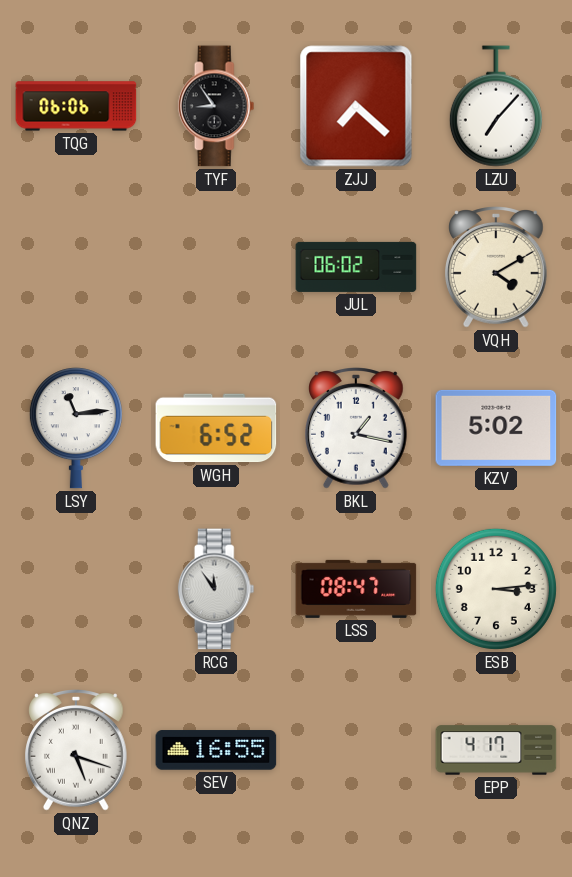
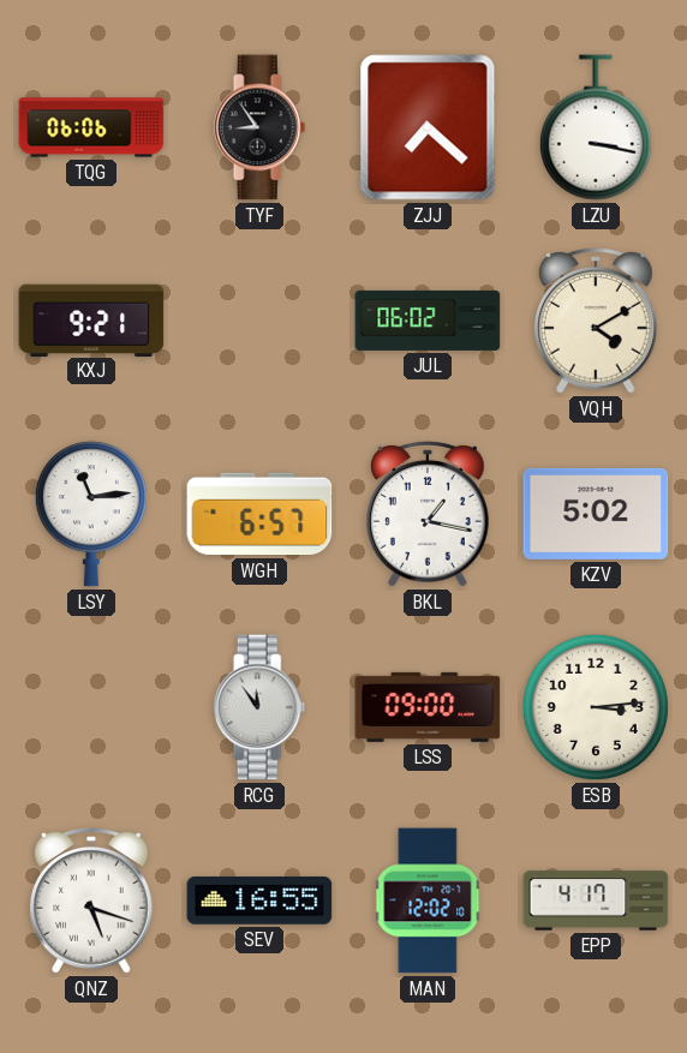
LZU: 7:07 -> 3:17 (596, 127)
KXJ: none -> 9:21 (91, 319)
WGH: 6:52 -> 6:57 (259, 514)
LSS: 08:47 -> 09:00 (428, 707)
MAN: none -> 12:02 (428, 901)
